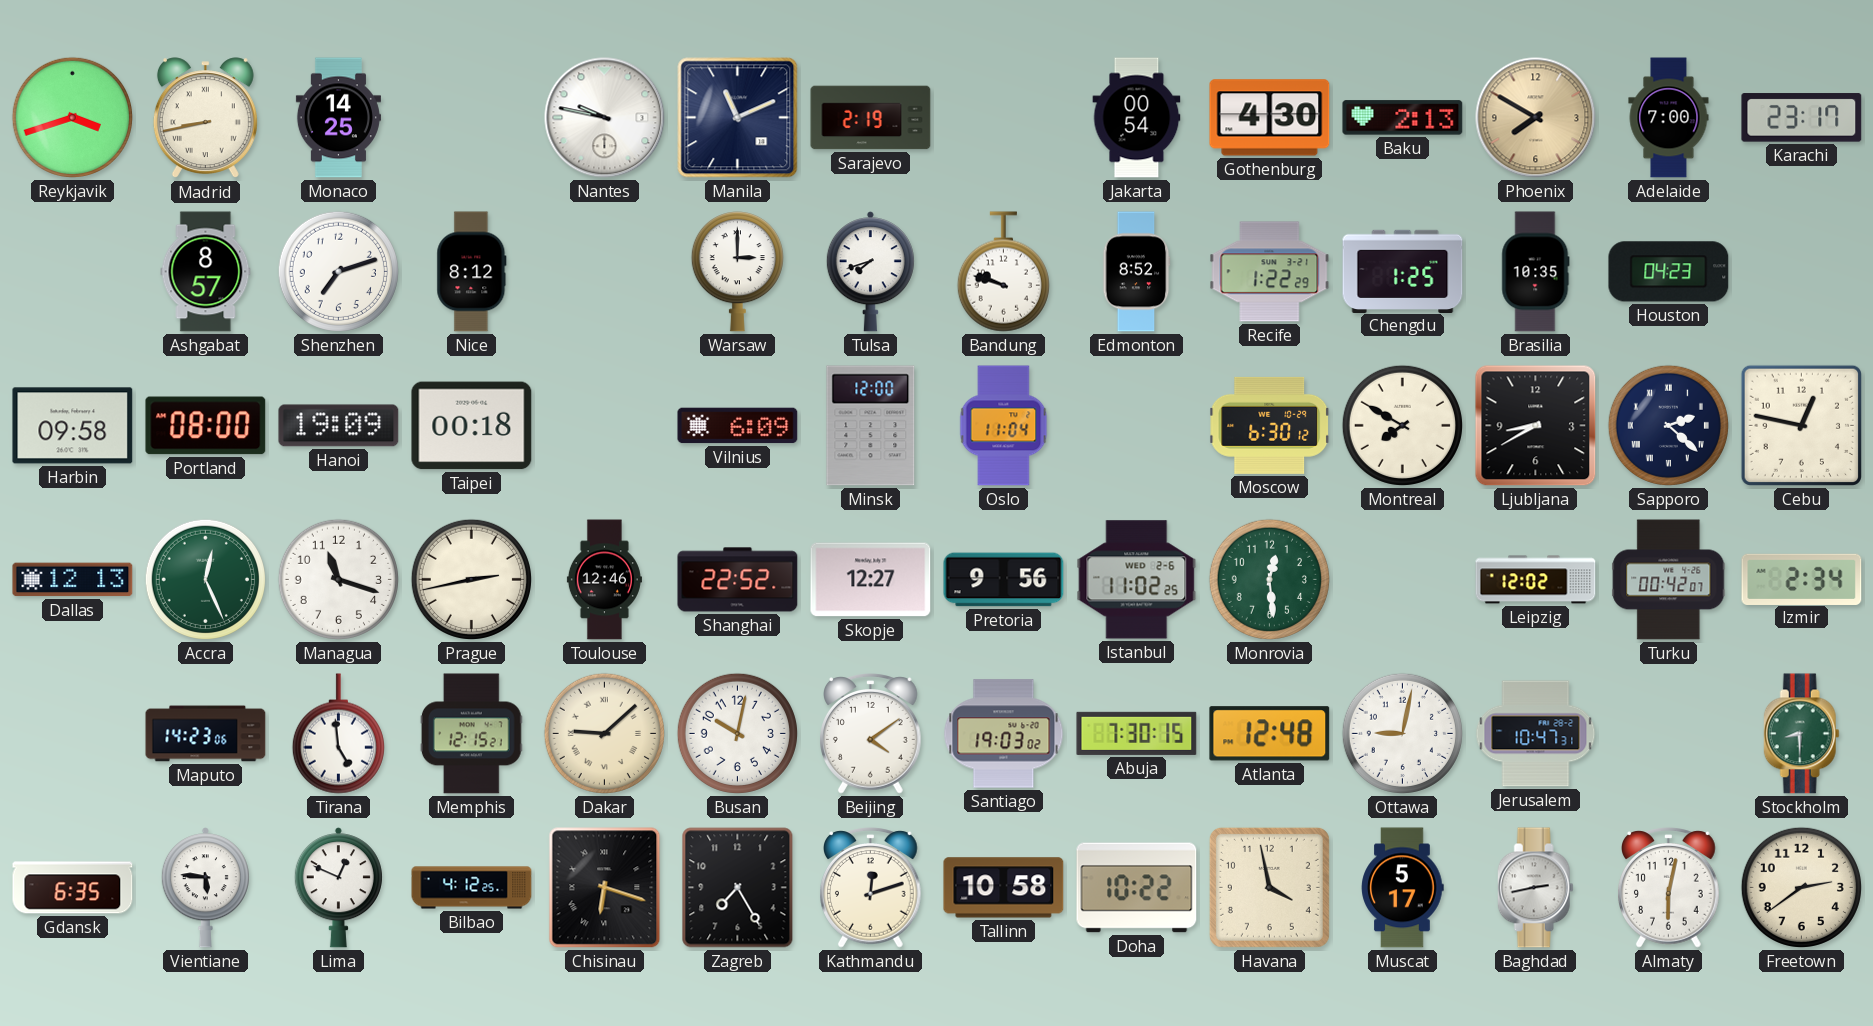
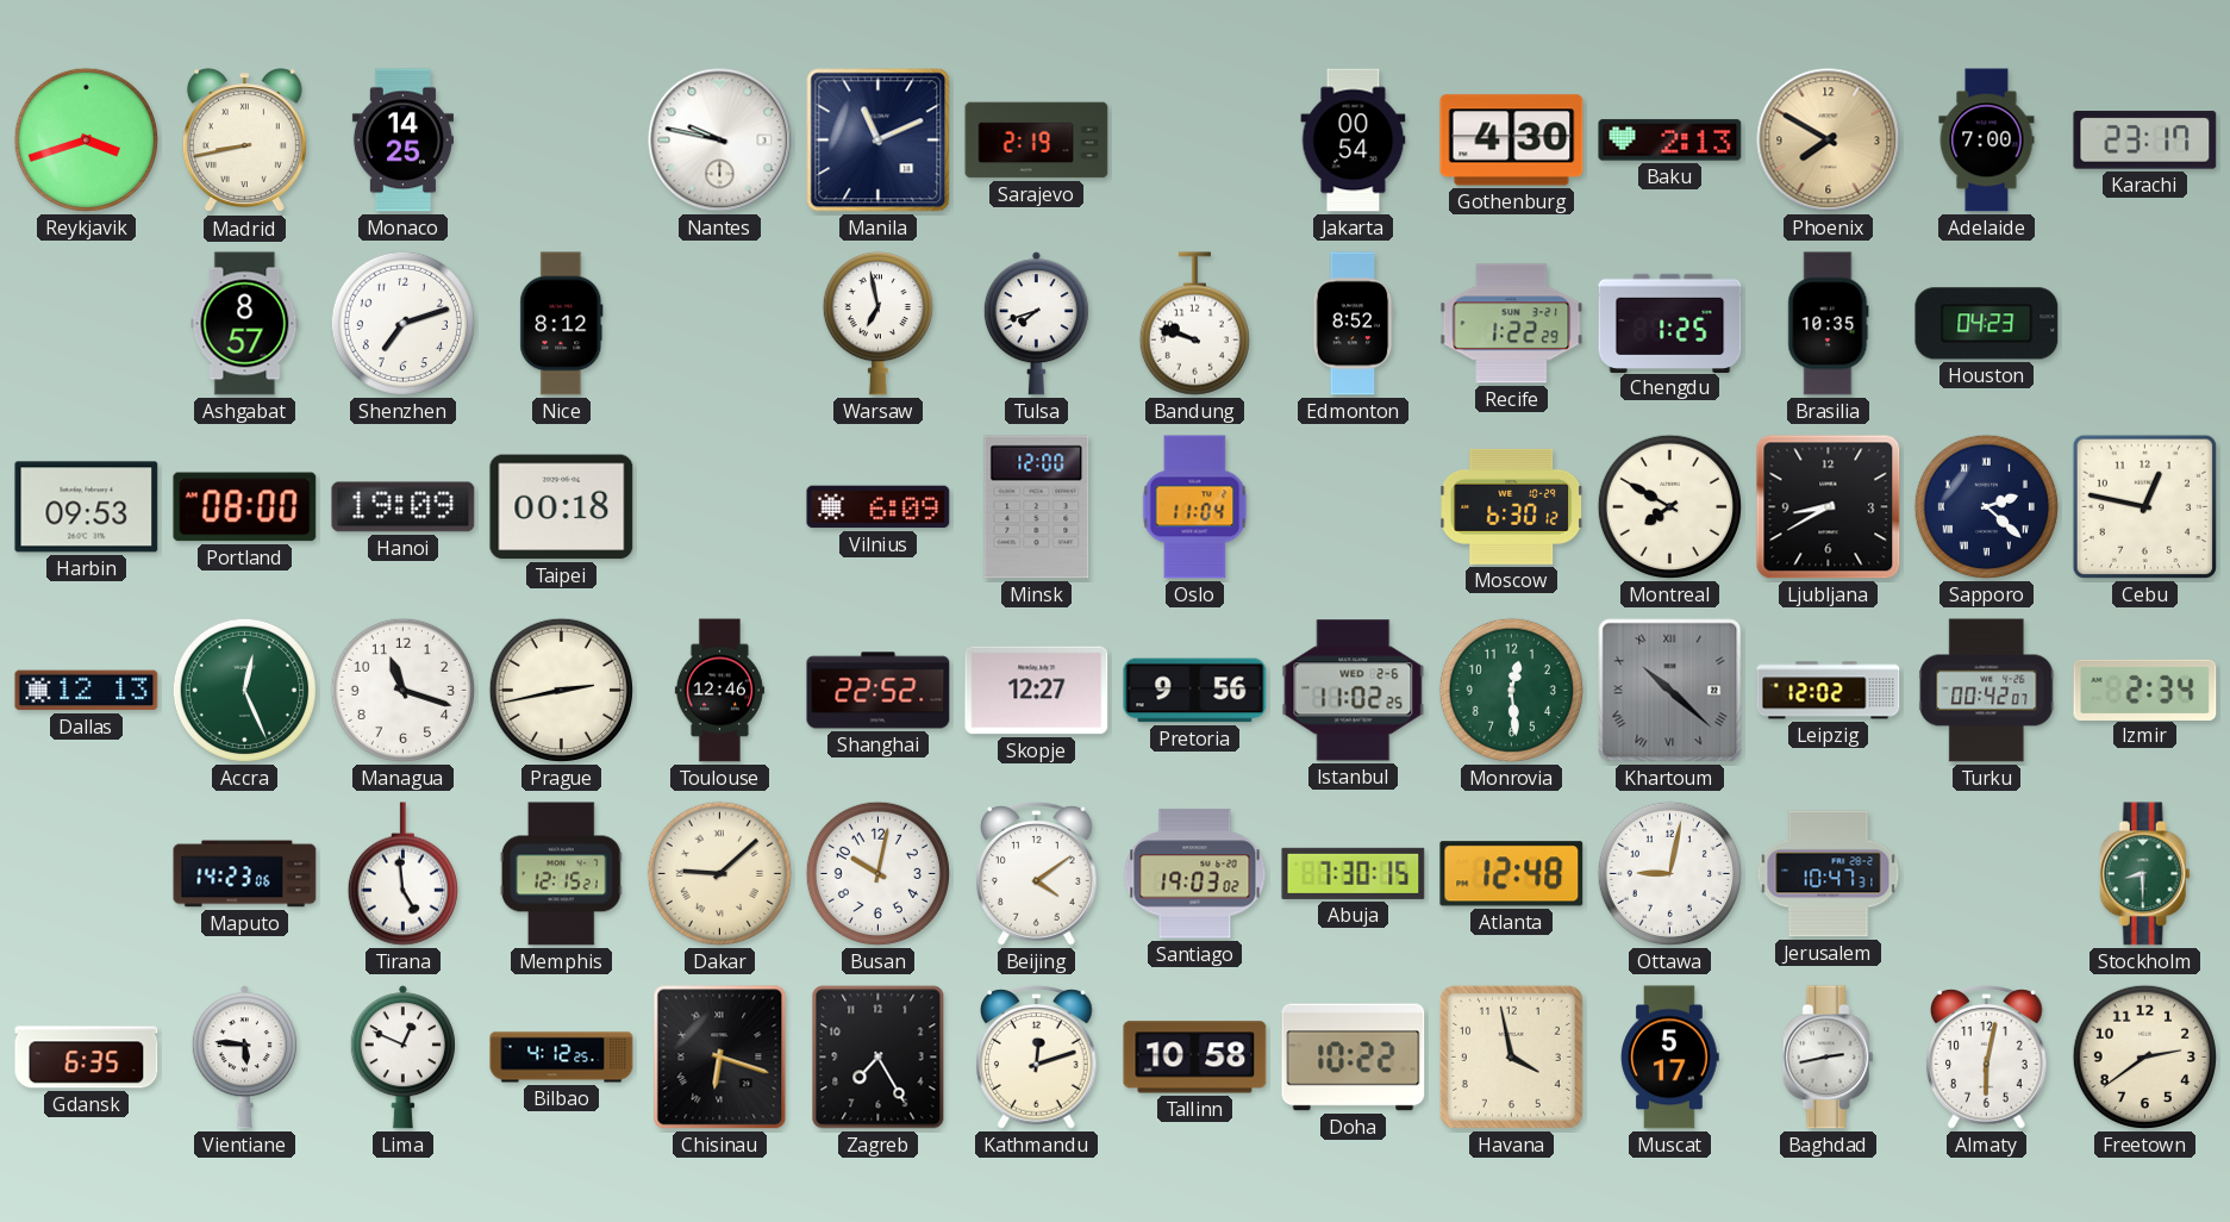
Warsaw: 3:00 -> 6:58 (877, 324)
Harbin: 09:58 -> 09:53 (87, 507)
Khartoum: none -> 10:22 (1670, 691)
